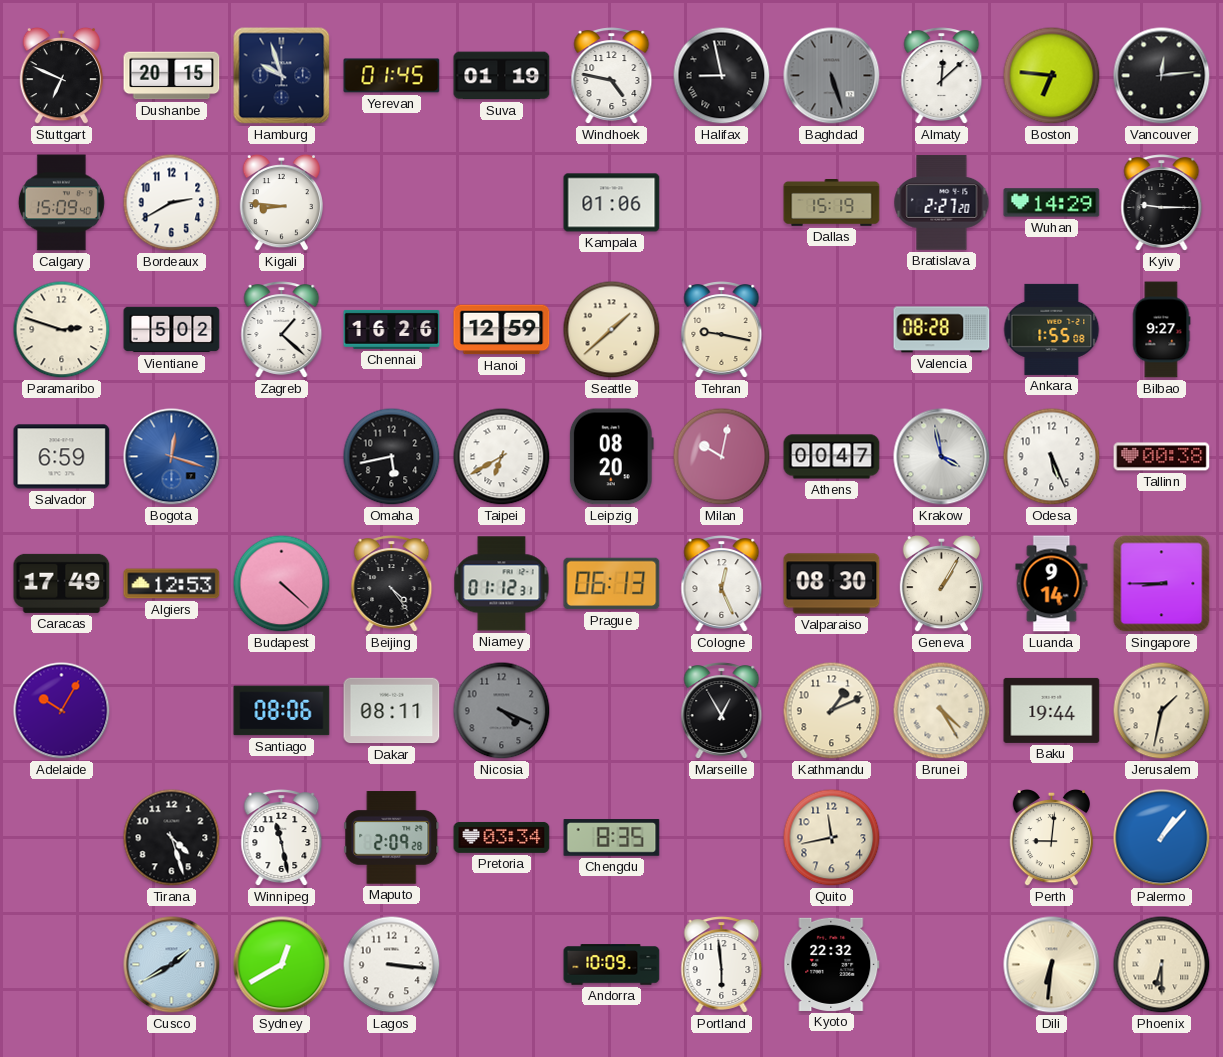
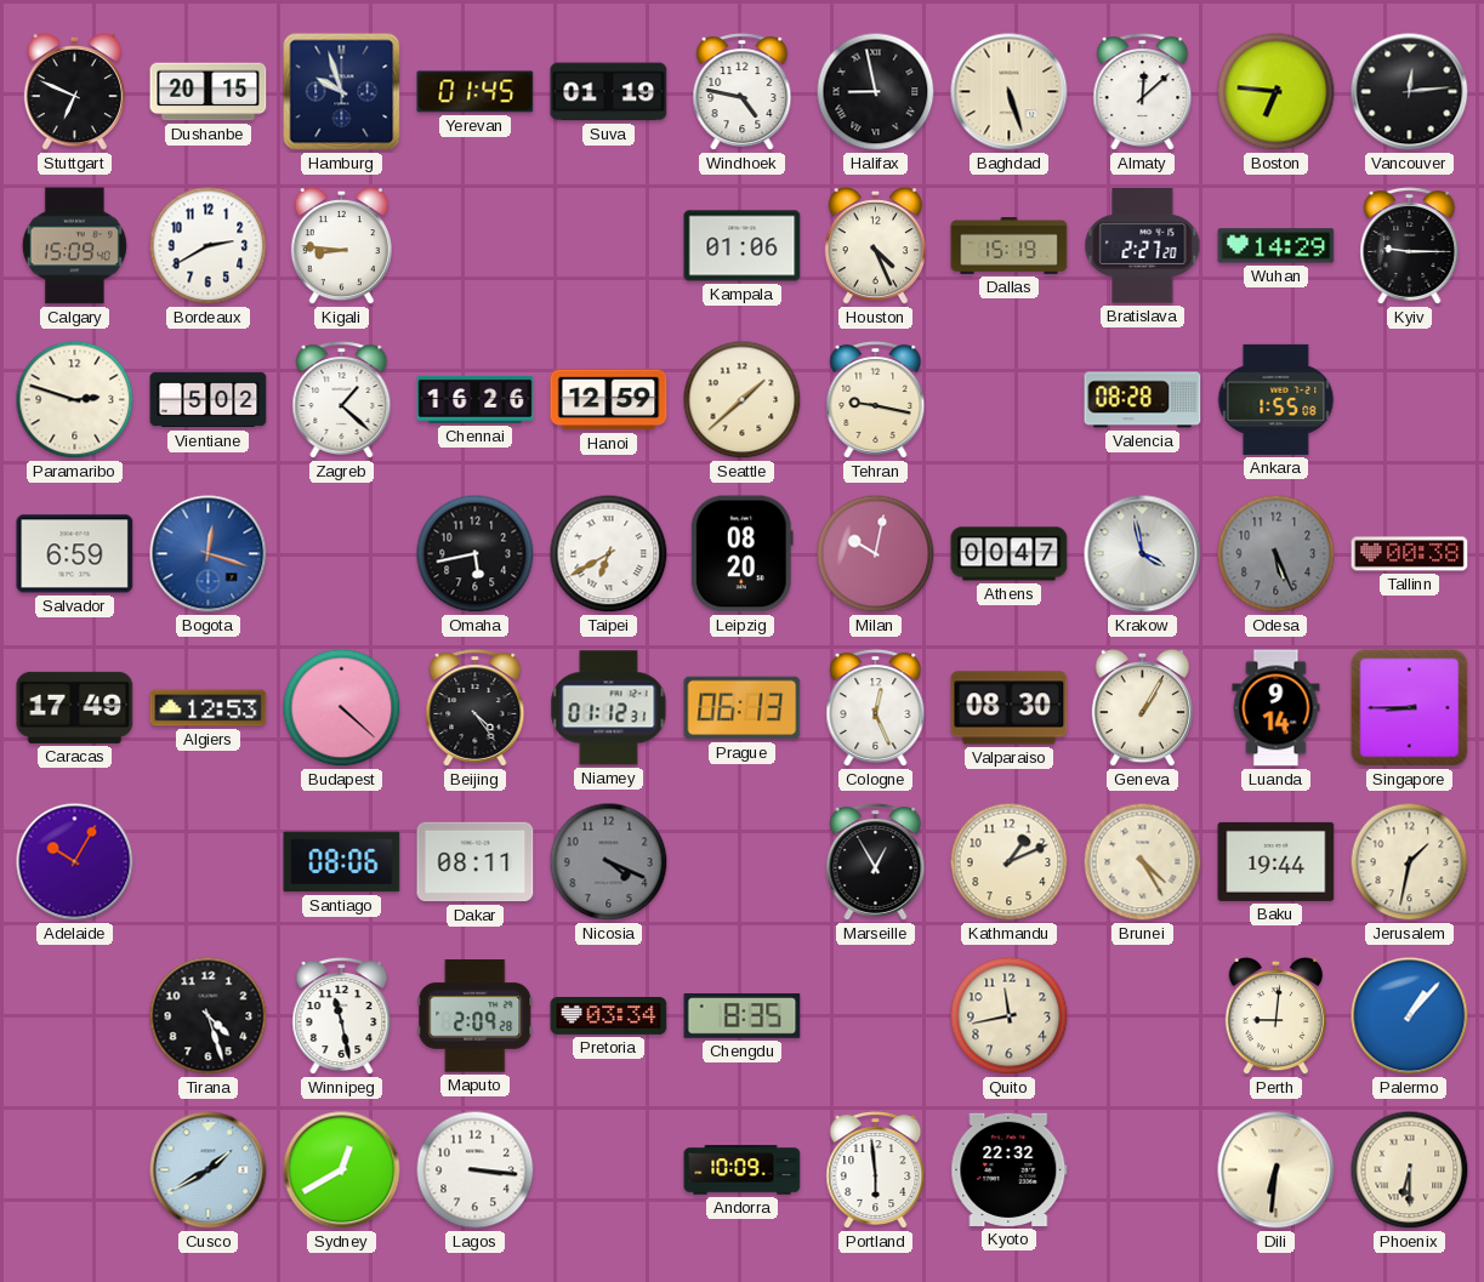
Baghdad dial: grey -> cream (1010, 92)
Houston: none -> 4:26 (875, 246)
Bilbao: 9:27 -> none (1161, 330)
Odesa dial: white -> grey (1277, 554)
